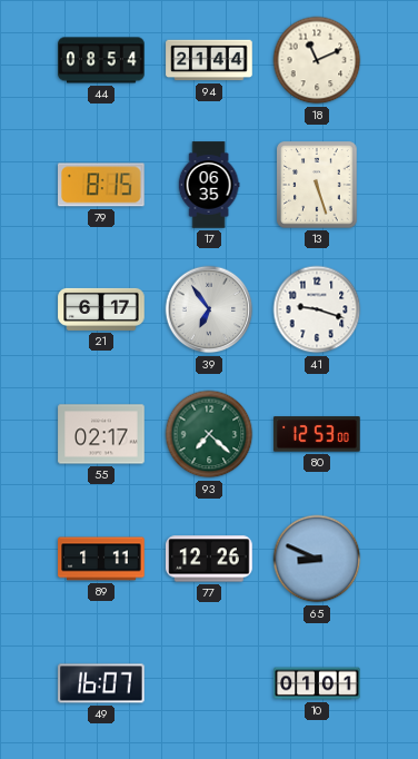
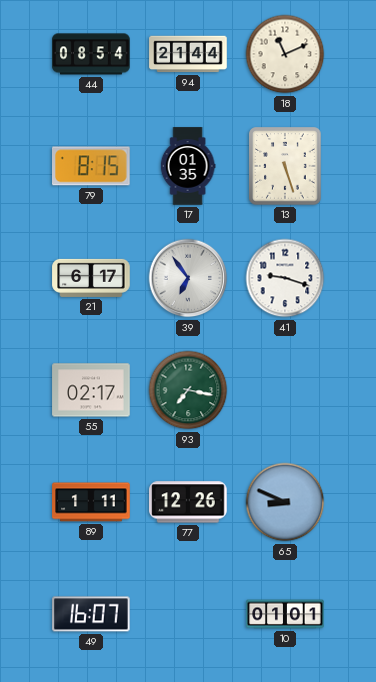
17: 06:35 -> 01:35 (188, 166)
93: 7:22 -> 7:17 (188, 390)
80: 12:53 -> none (317, 434)
